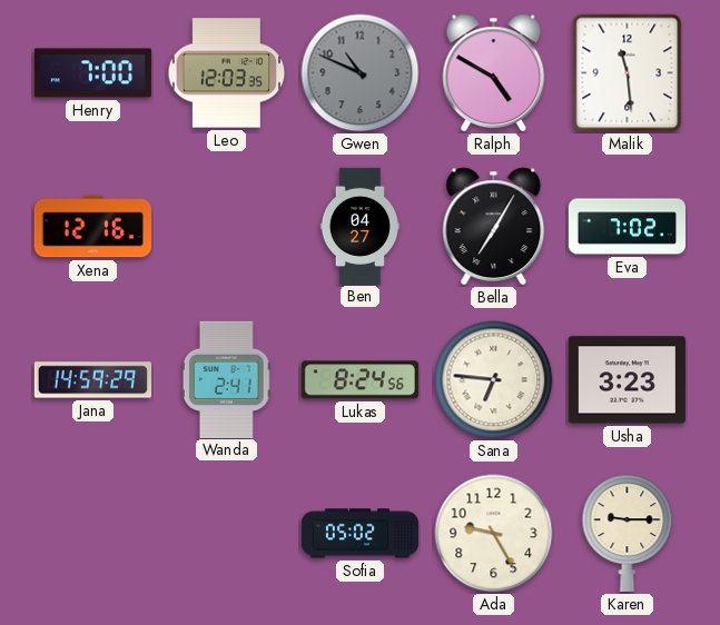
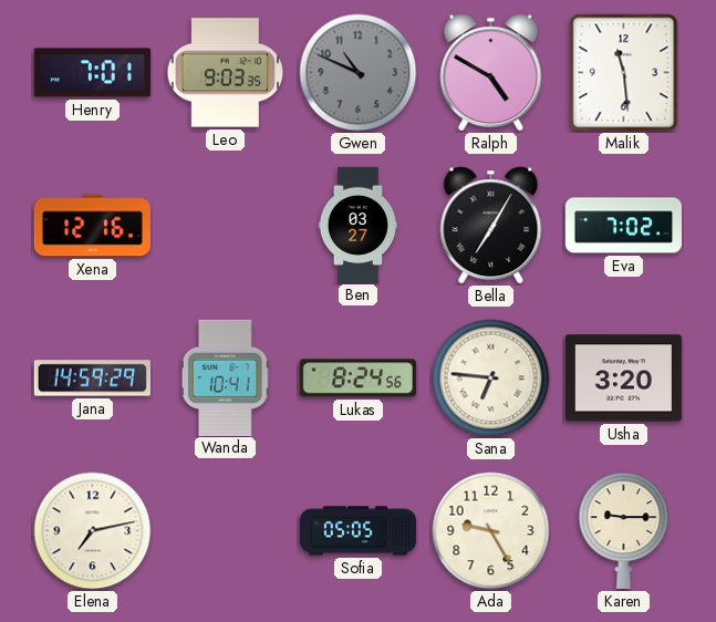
Henry: 7:00 -> 7:01 (92, 73)
Leo: 12:03 -> 9:03 (226, 73)
Ben: 04:27 -> 03:27 (357, 225)
Wanda: 2:41 -> 10:41 (225, 377)
Usha: 3:23 -> 3:20 (623, 379)
Elena: none -> 7:13 (93, 531)
Sofia: 05:02 -> 05:05 (357, 531)
